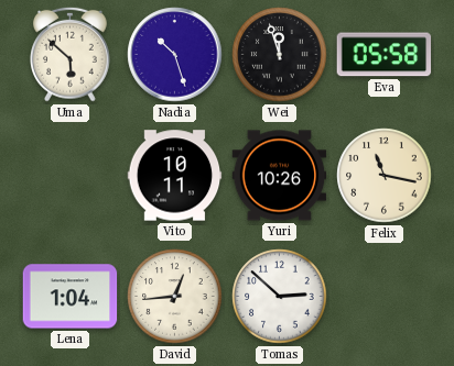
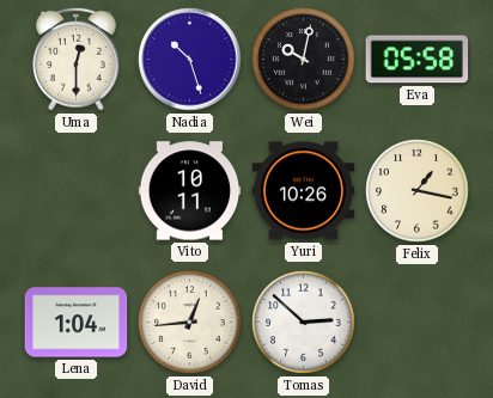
Uma: 5:52 -> 12:30 (77, 59)
Wei: 11:57 -> 10:02 (304, 60)
Felix: 11:17 -> 1:17 (418, 191)
